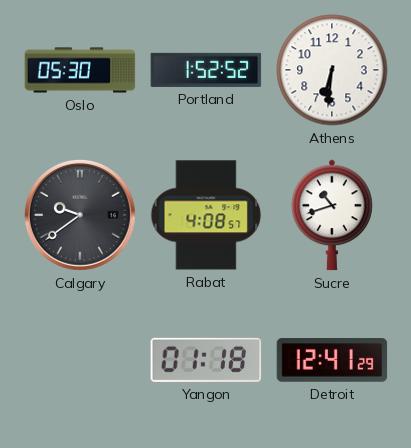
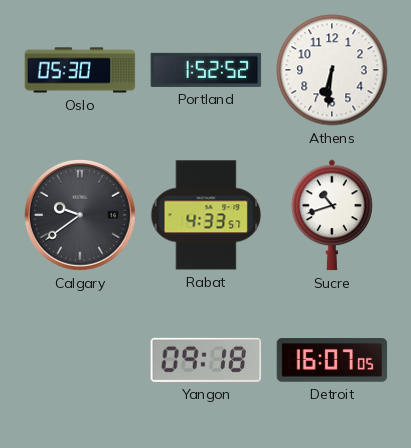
Rabat: 4:08 -> 4:33 (206, 215)
Yangon: 01:18 -> 09:18 (206, 360)
Detroit: 12:41 -> 16:07 (332, 360)
